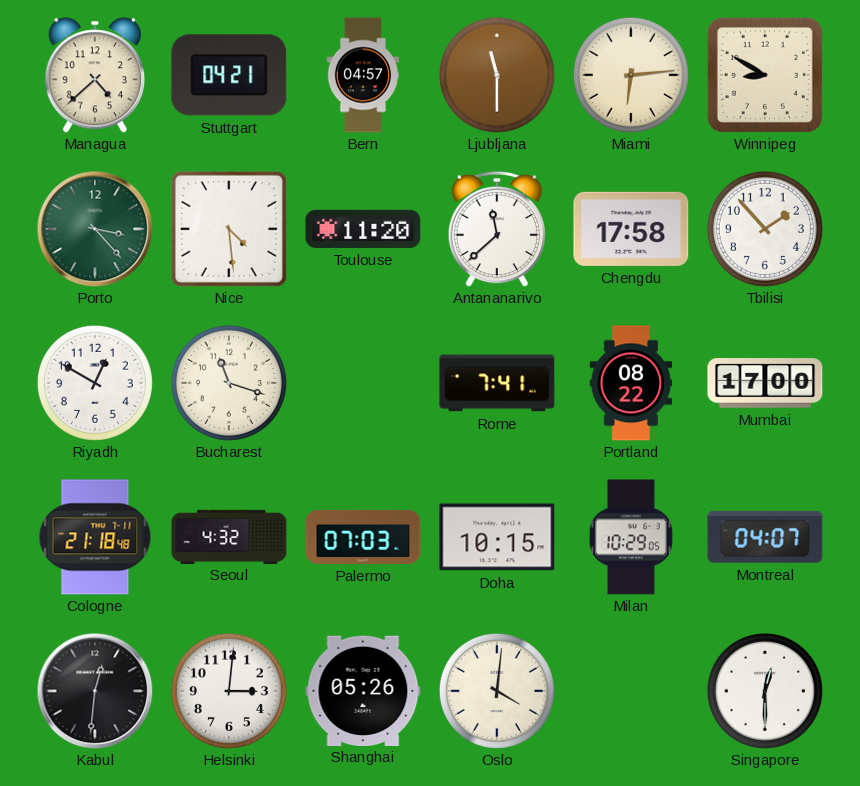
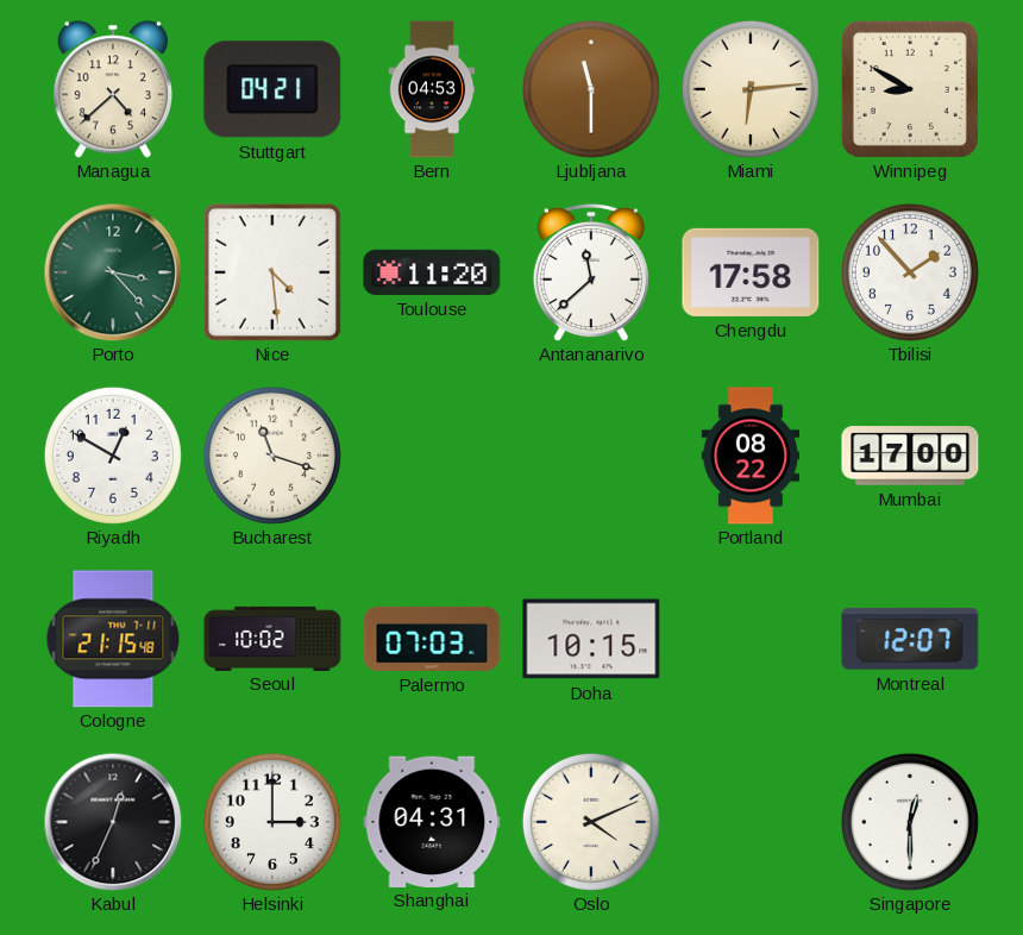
Bern: 04:57 -> 04:53 (432, 89)
Rome: 7:41 -> none (497, 383)
Cologne: 21:18 -> 21:15 (113, 639)
Seoul: 4:32 -> 10:02 (272, 638)
Milan: 10:29 -> none (631, 537)
Montreal: 04:07 -> 12:07 (910, 639)
Kabul: 12:31 -> 12:34 (113, 822)
Helsinki: 3:01 -> 3:00 (272, 822)
Shanghai: 05:26 -> 04:31 (432, 821)
Oslo: 4:01 -> 4:11 (591, 822)
